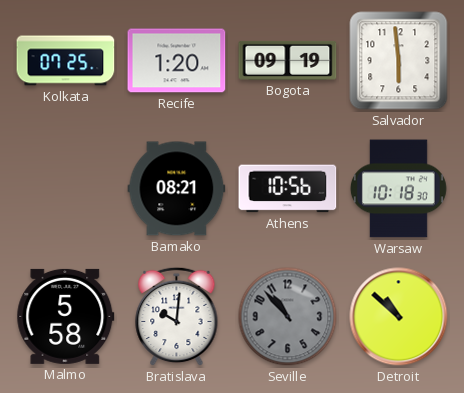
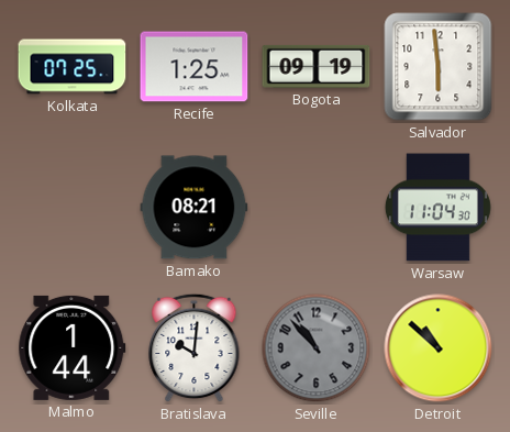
Recife: 1:20 -> 1:25 (195, 67)
Athens: 10:56 -> none (288, 189)
Warsaw: 10:18 -> 11:04 (437, 208)
Malmo: 5:58 -> 1:44 (73, 347)
